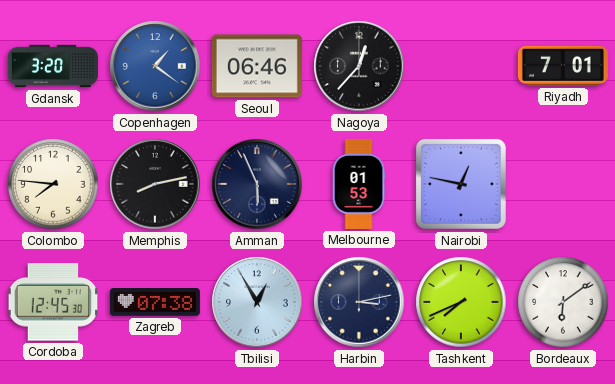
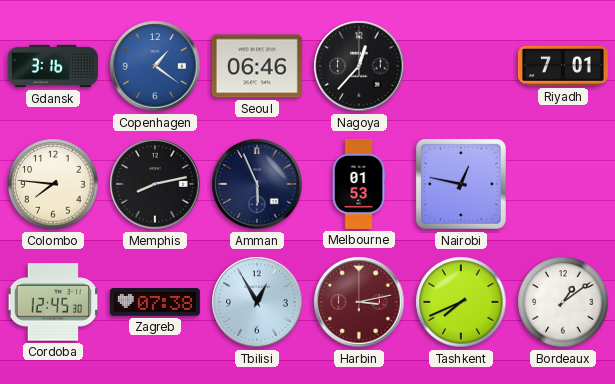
Gdansk: 3:20 -> 3:16 (53, 66)
Harbin dial: navy -> burgundy (359, 302)
Bordeaux: 6:09 -> 1:09 (563, 302)
